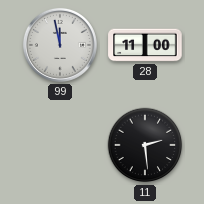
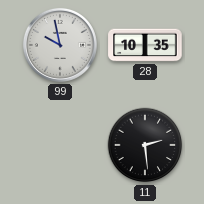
99: 11:58 -> 9:58 (60, 45)
28: 11:00 -> 10:35 (145, 45)
